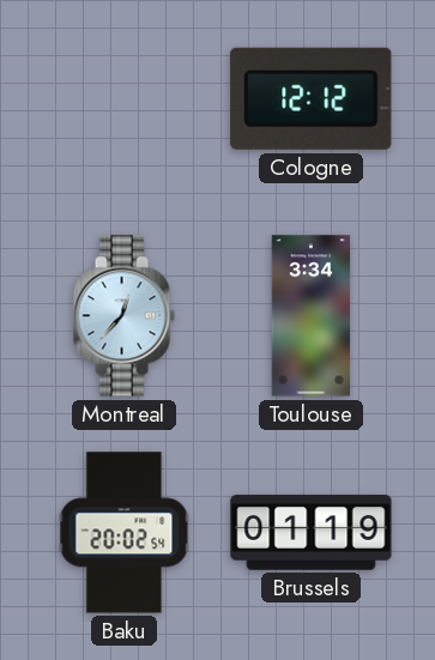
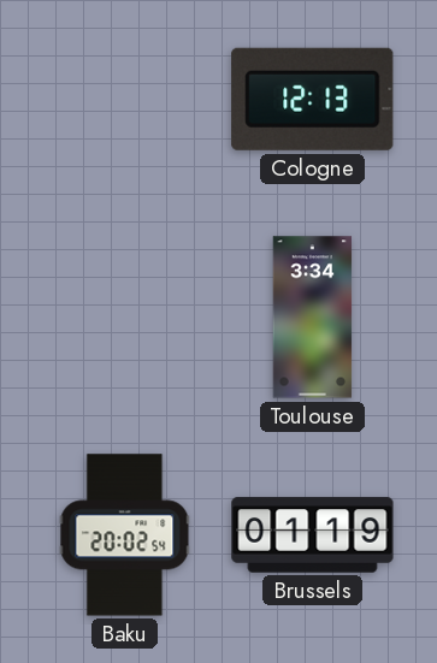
Cologne: 12:12 -> 12:13 (313, 99)
Montreal: 12:37 -> none (123, 316)
